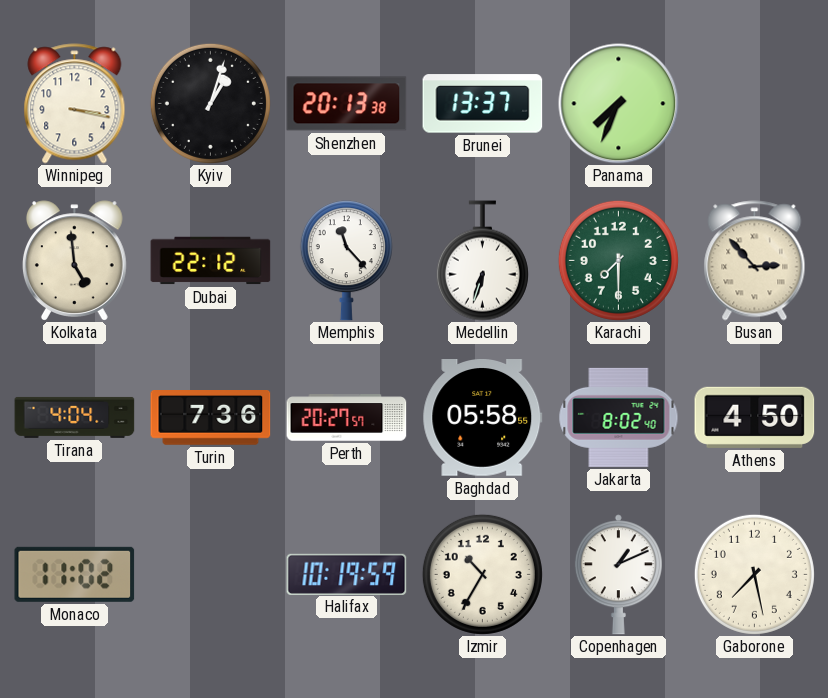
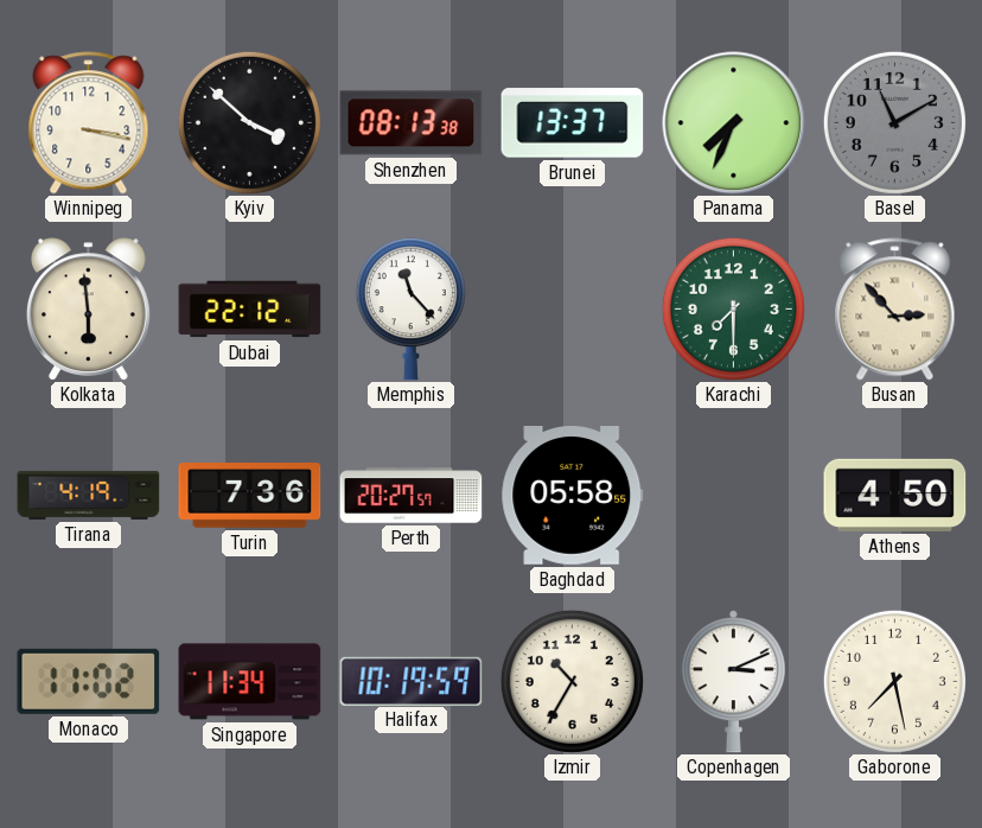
Kyiv: 1:03 -> 3:52 (249, 122)
Shenzhen: 20:13 -> 08:13 (412, 123)
Basel: none -> 11:10 (894, 122)
Kolkata: 4:59 -> 5:59 (88, 310)
Medellin: 6:33 -> none (482, 261)
Tirana: 4:04 -> 4:19 (89, 495)
Jakarta: 8:02 -> none (619, 417)
Singapore: none -> 11:34 (250, 682)
Copenhagen: 1:11 -> 3:11 (733, 682)
